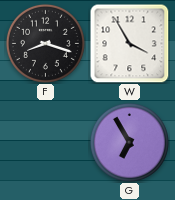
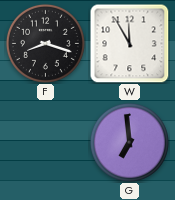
W: 3:55 -> 11:55 (129, 43)
G: 6:55 -> 6:59 (129, 142)
